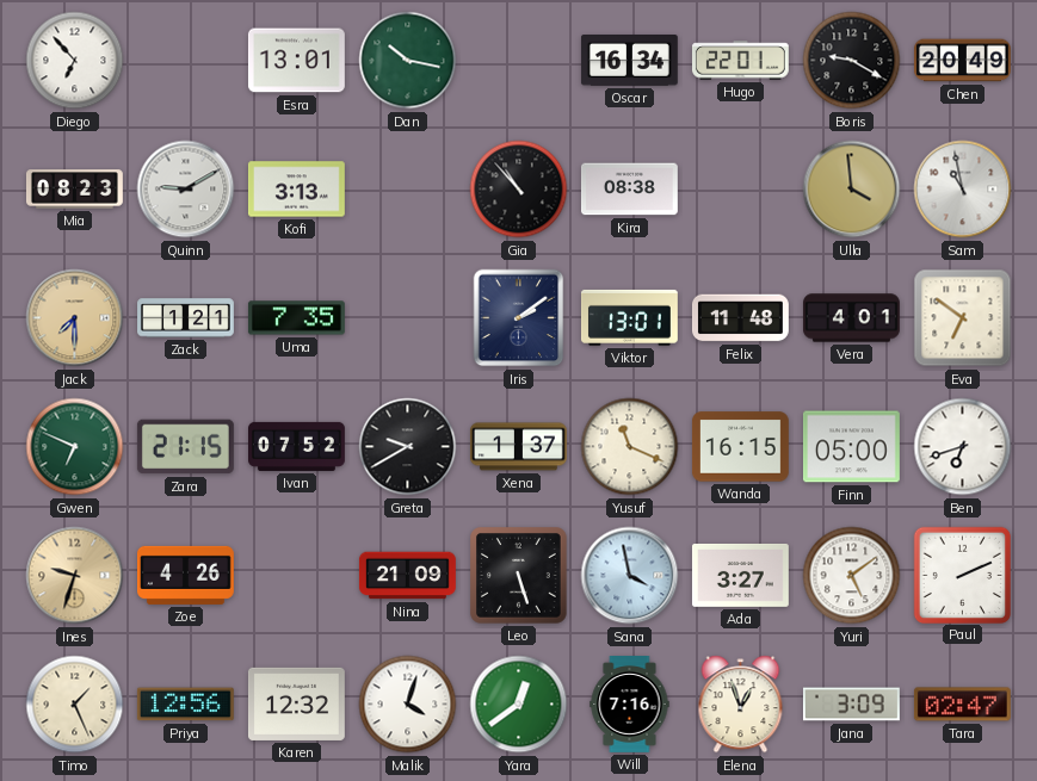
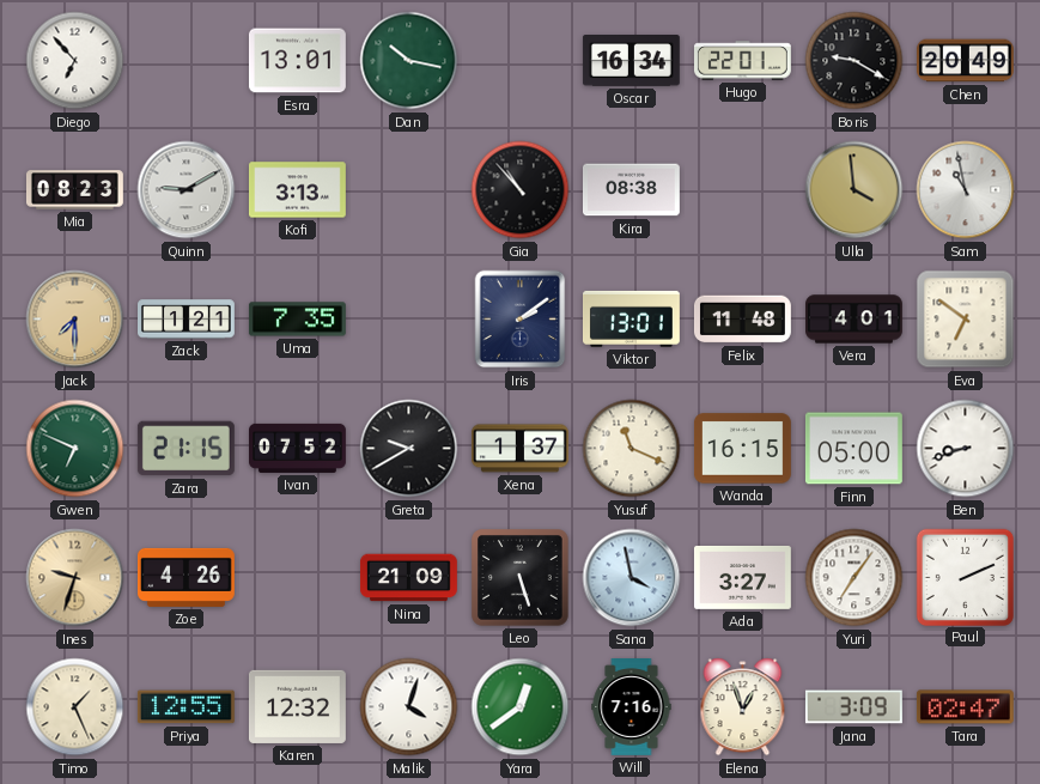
Ben: 6:42 -> 8:42 (966, 449)
Yuri: 5:09 -> 7:06 (854, 578)
Priya: 12:56 -> 12:55 (186, 707)
